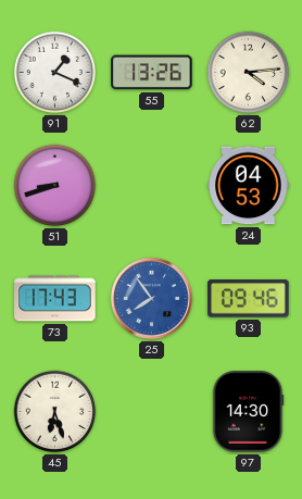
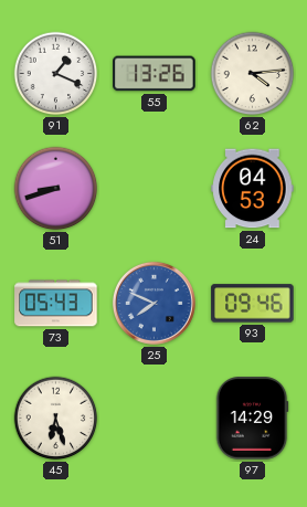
73: 17:43 -> 05:43 (56, 304)
25: 7:54 -> 7:49 (153, 303)
97: 14:30 -> 14:29 (252, 419)
